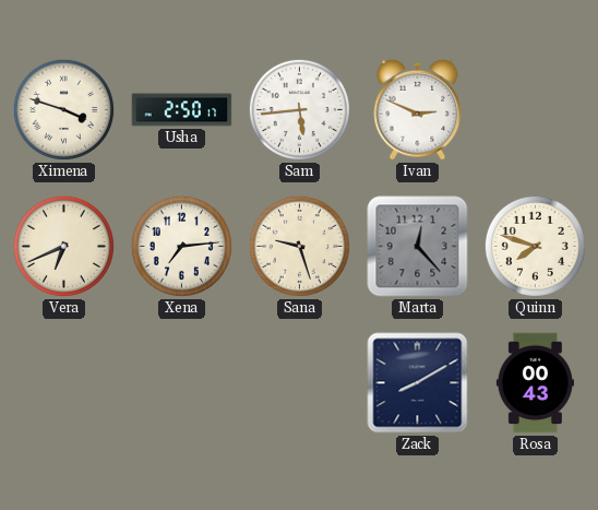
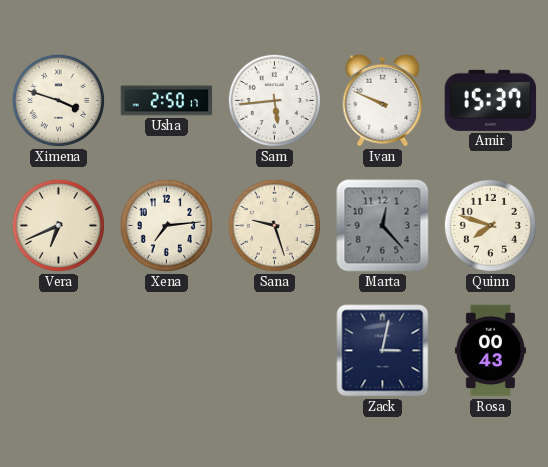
Ivan: 2:49 -> 9:49 (383, 100)
Amir: none -> 15:37 (491, 100)
Zack: 8:10 -> 3:02 (383, 351)
